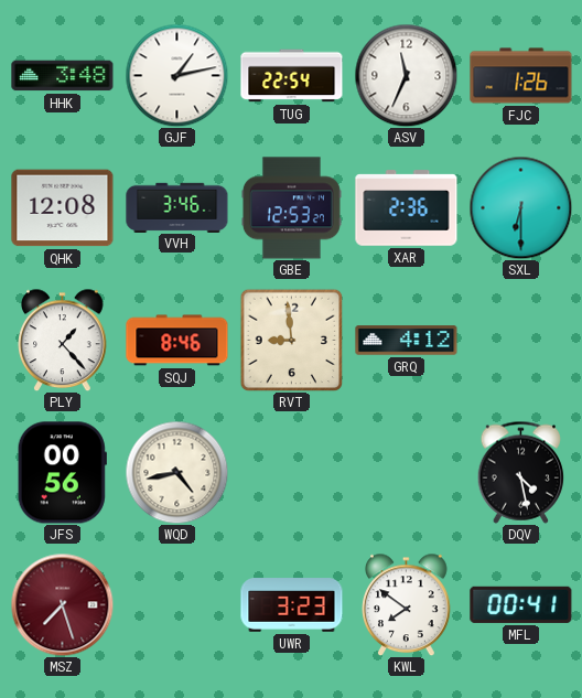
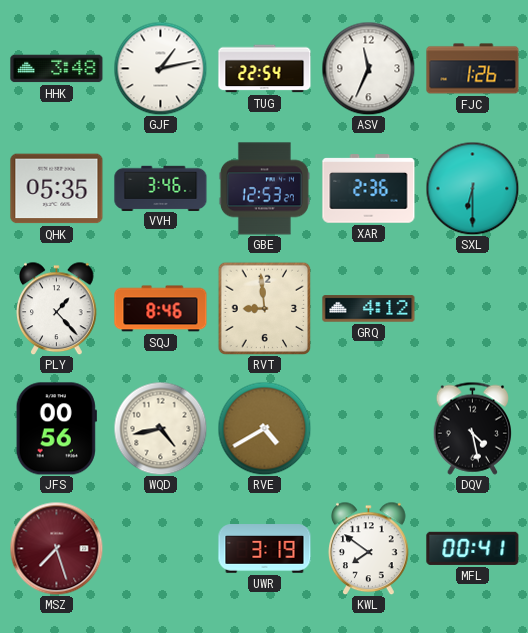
QHK: 12:08 -> 05:35 (57, 189)
RVE: none -> 4:40 (264, 428)
UWR: 3:23 -> 3:19 (265, 549)
